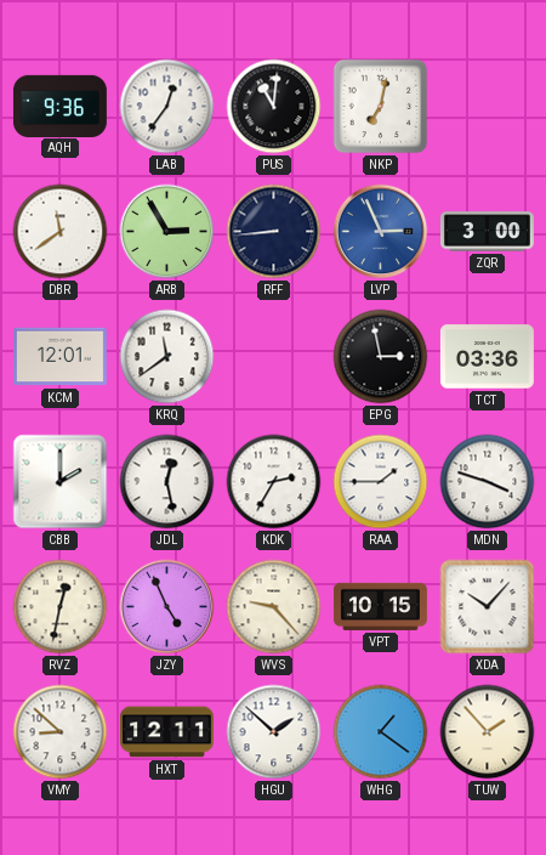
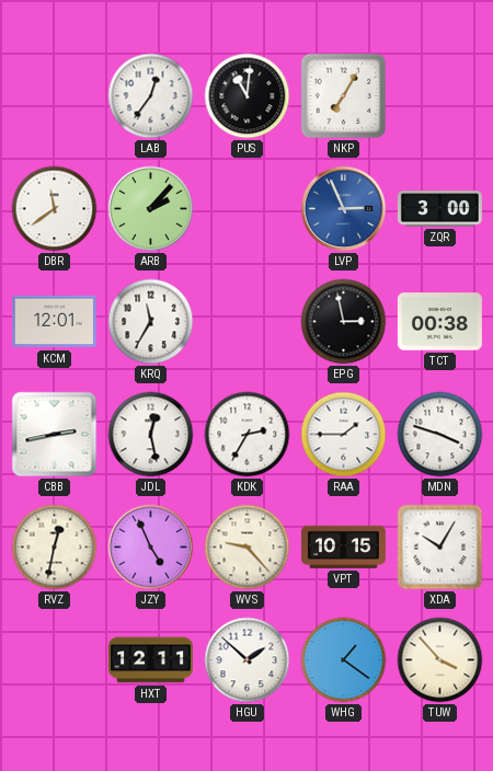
AQH: 9:36 -> none (59, 106)
NKP: 7:02 -> 7:05 (344, 96)
ARB: 2:55 -> 2:07 (151, 209)
RFF: 8:44 -> none (274, 232)
KRQ: 11:39 -> 11:35 (151, 322)
TCT: 03:36 -> 00:38 (439, 322)
CBB: 2:00 -> 2:43 (55, 435)
XDA: 10:07 -> 10:05 (440, 548)
VMY: 8:52 -> none (61, 732)
TUW: 1:53 -> 3:53 (440, 660)
